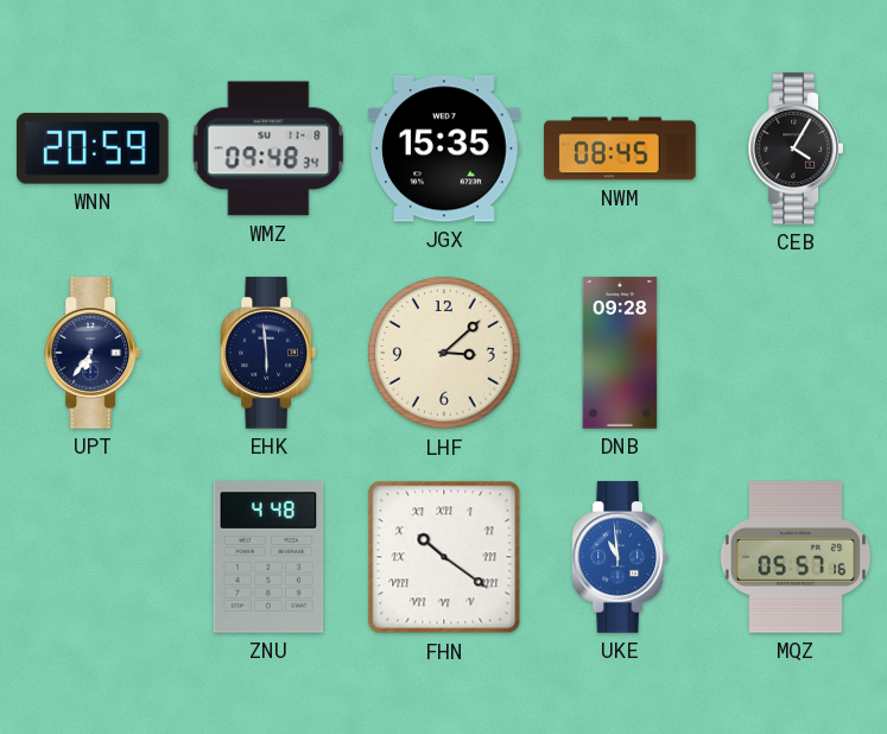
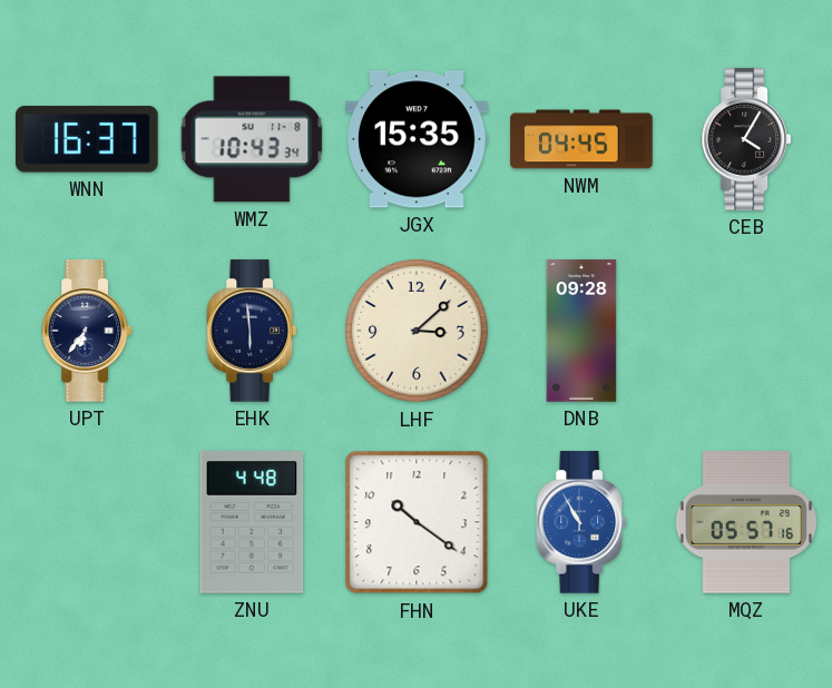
WNN: 20:59 -> 16:37 (88, 139)
WMZ: 09:48 -> 10:43 (252, 139)
NWM: 08:45 -> 04:45 (581, 139)
FHN numerals: Roman -> Arabic (417, 522)
UKE: 10:59 -> 10:55 (580, 522)
